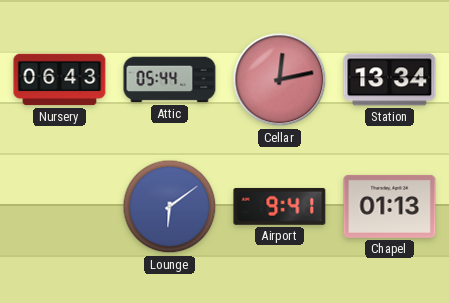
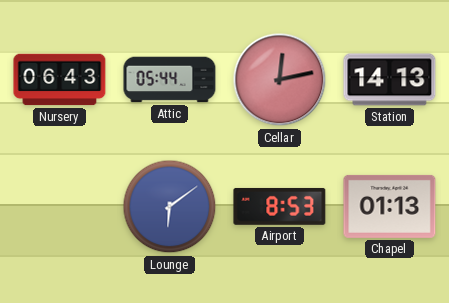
Station: 13:34 -> 14:13 (390, 80)
Airport: 9:41 -> 8:53 (280, 206)
